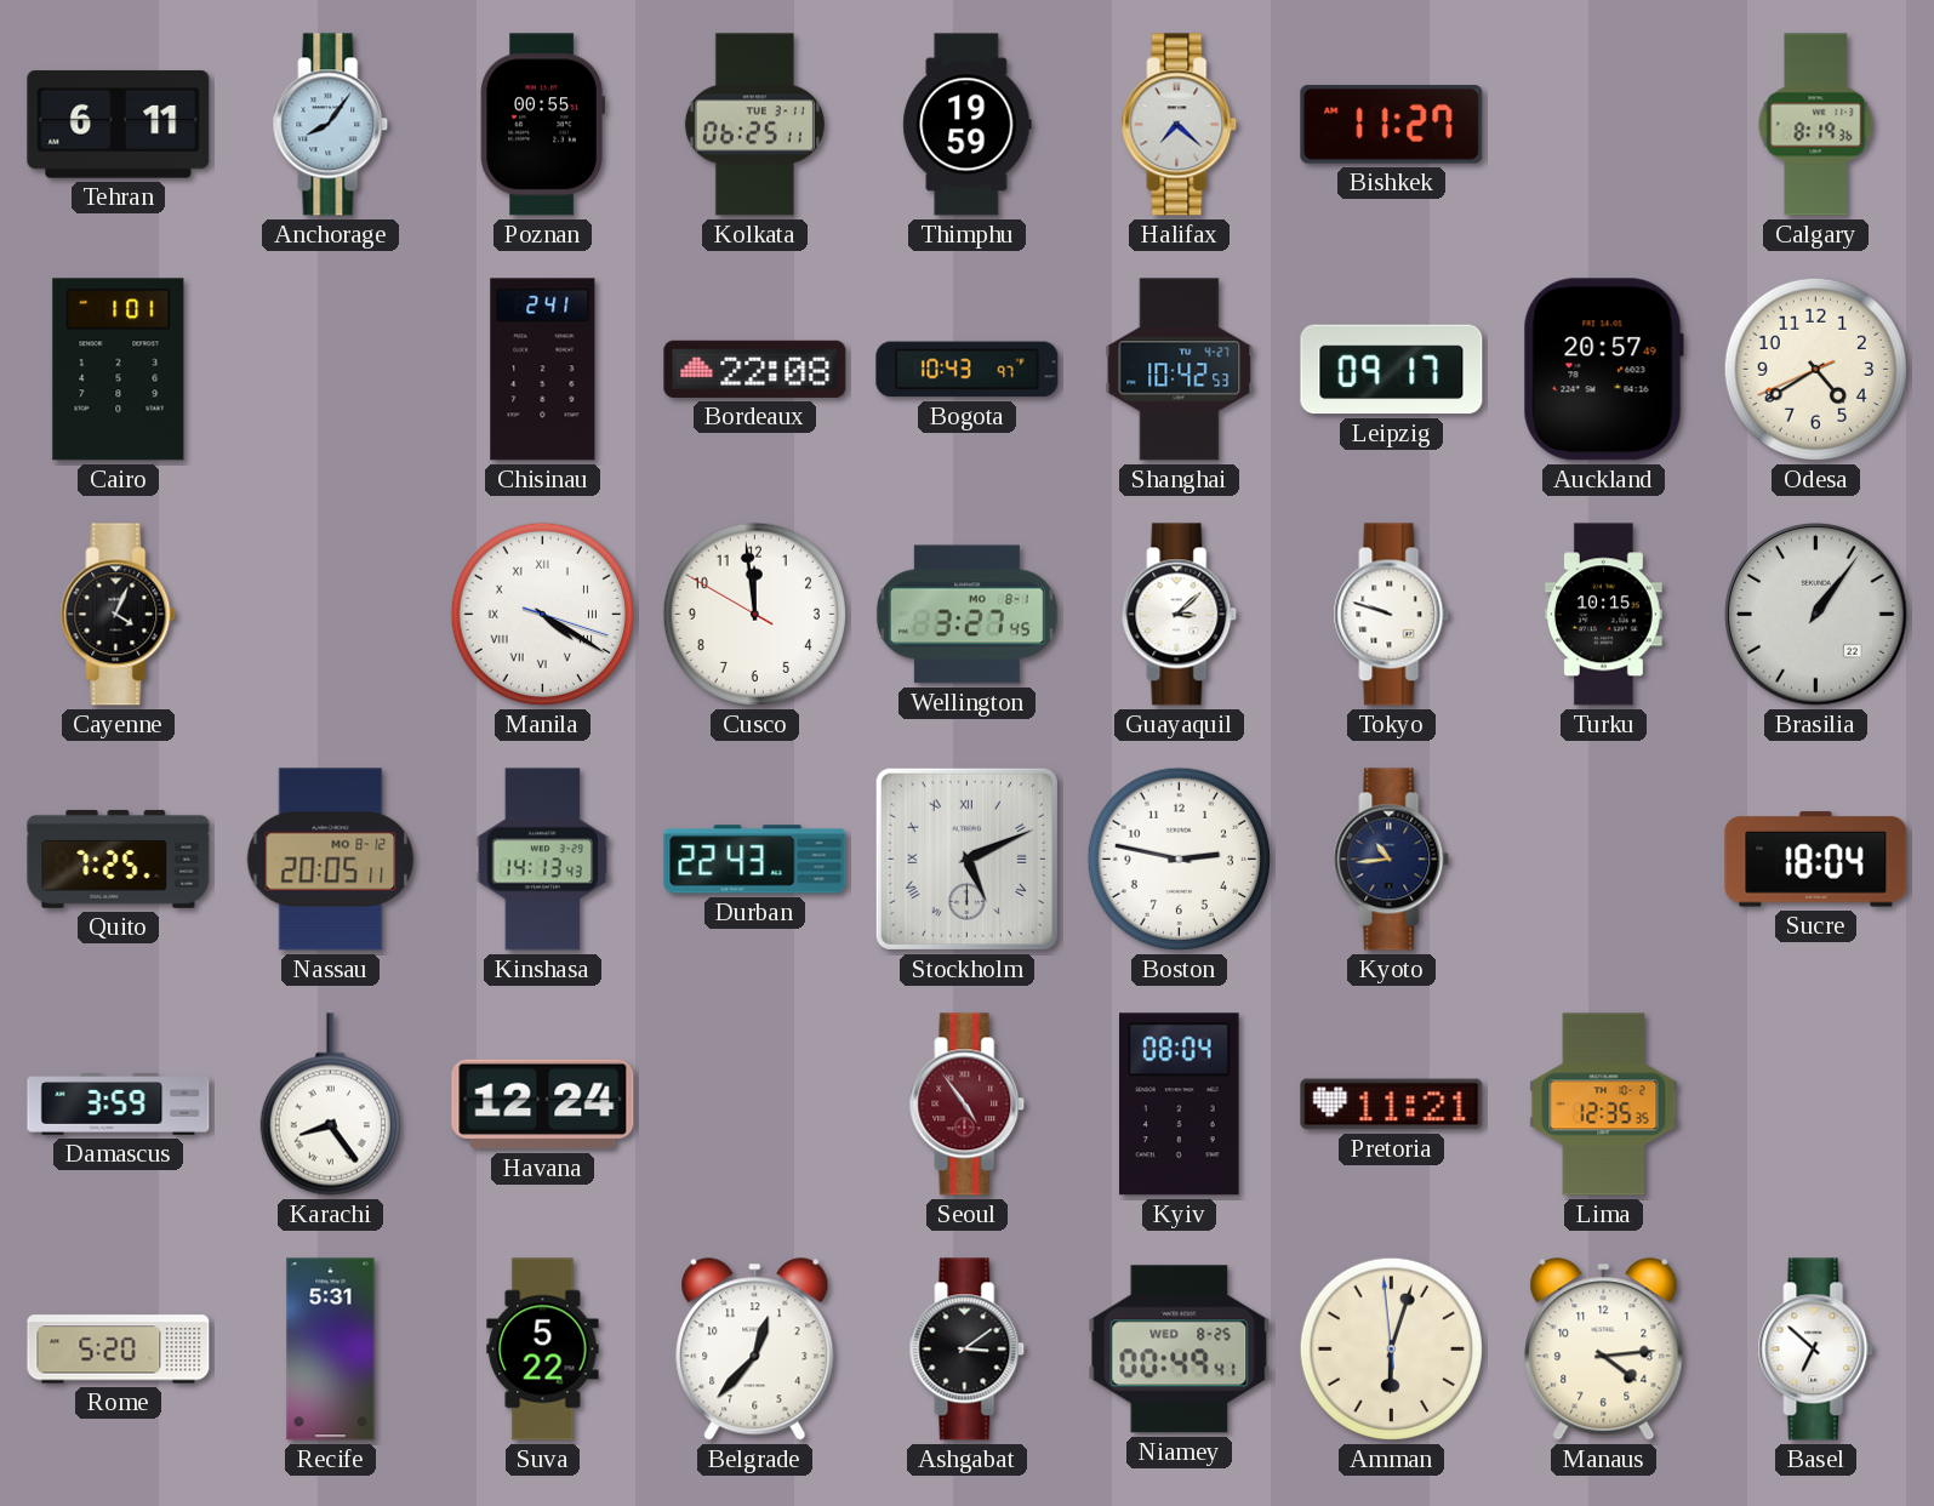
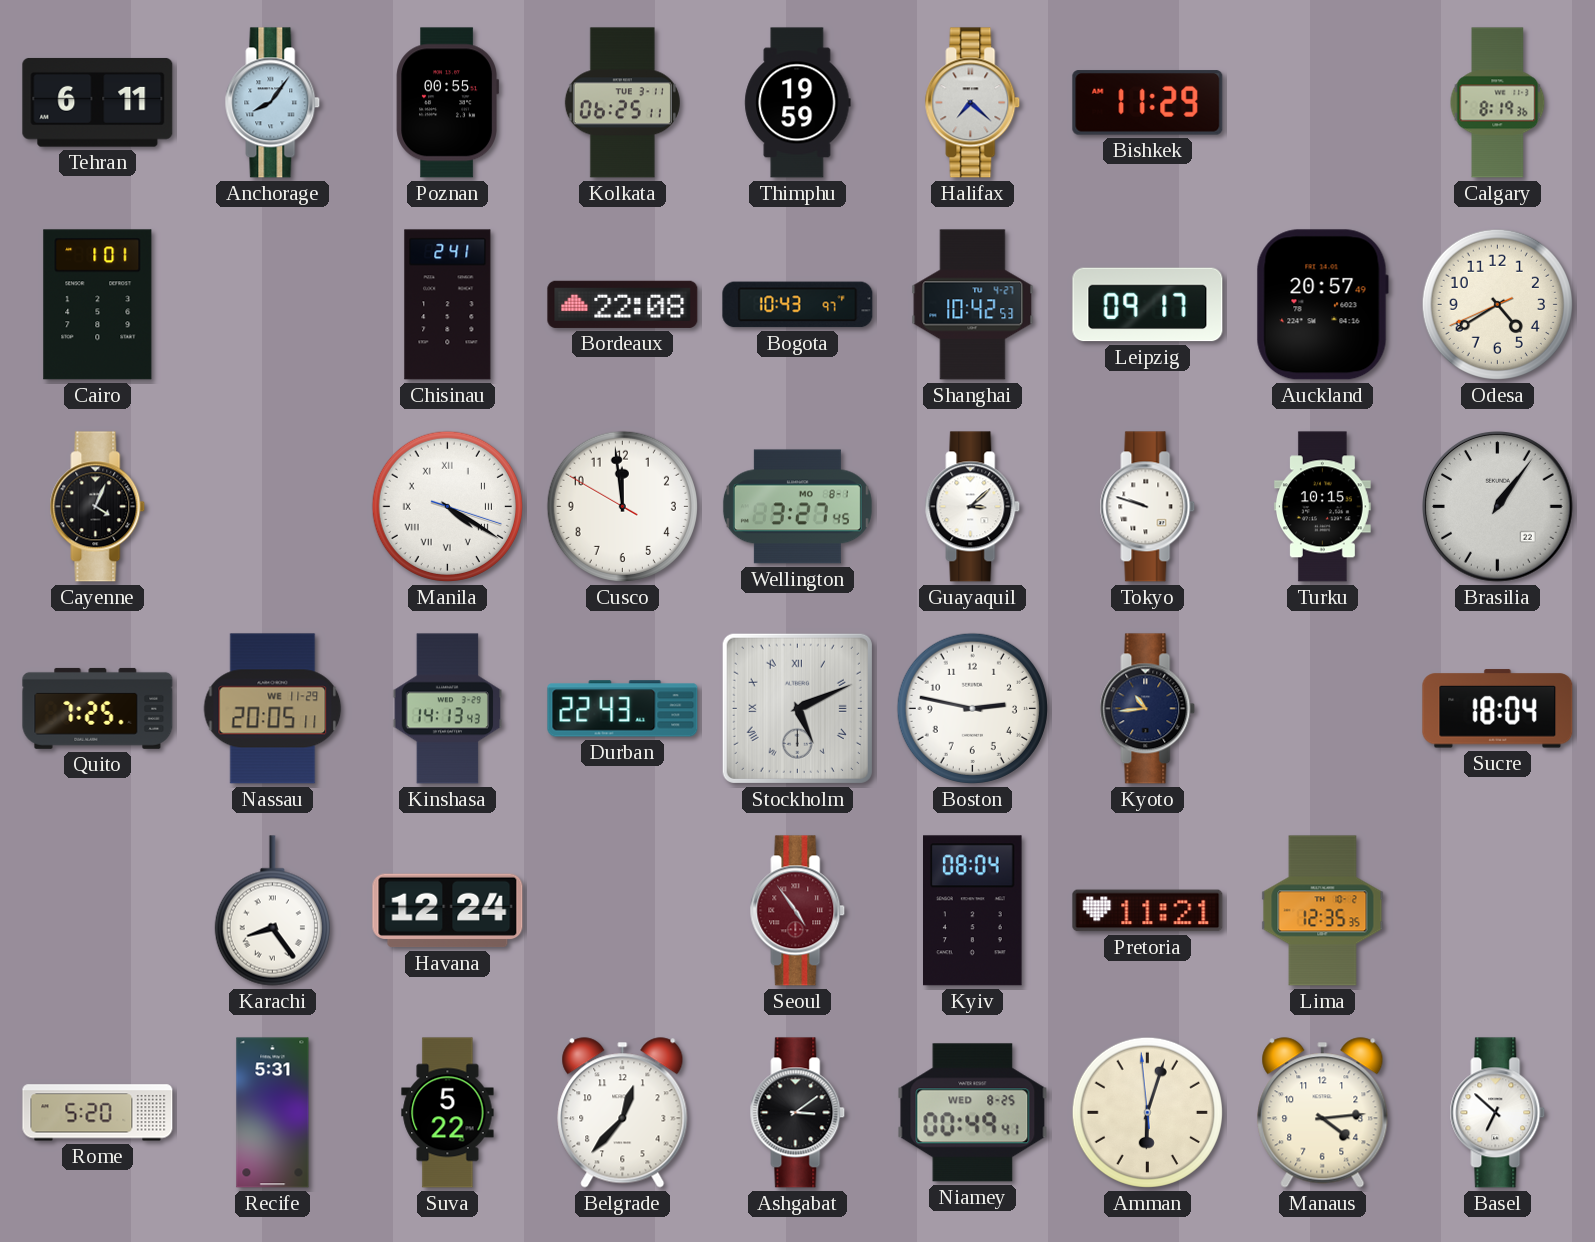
Bishkek: 11:27 -> 11:29 (1148, 103)
Nassau date: MO 8-12 -> WE 11-29 (273, 709)
Damascus: 3:59 -> none (119, 1105)
